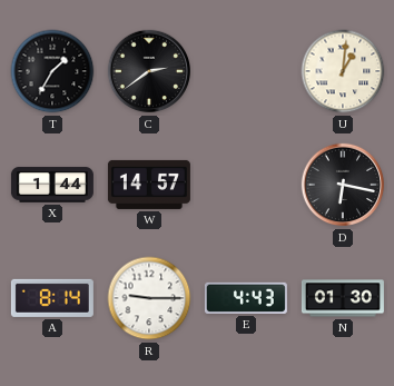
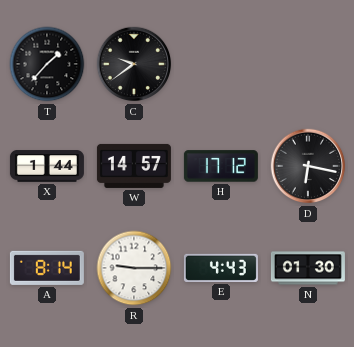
T: 1:35 -> 1:37 (47, 64)
C: 2:39 -> 9:39 (134, 64)
U: 1:01 -> none (343, 71)
H: none -> 17:12 (221, 166)
